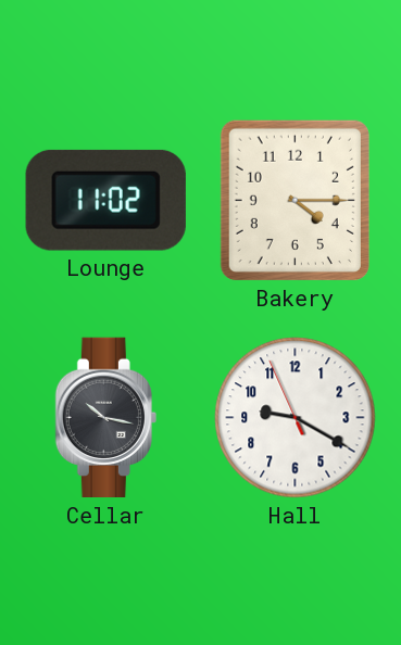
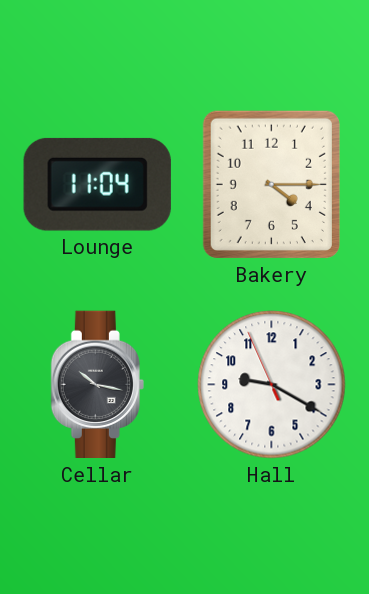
Lounge: 11:02 -> 11:04 (97, 184)
